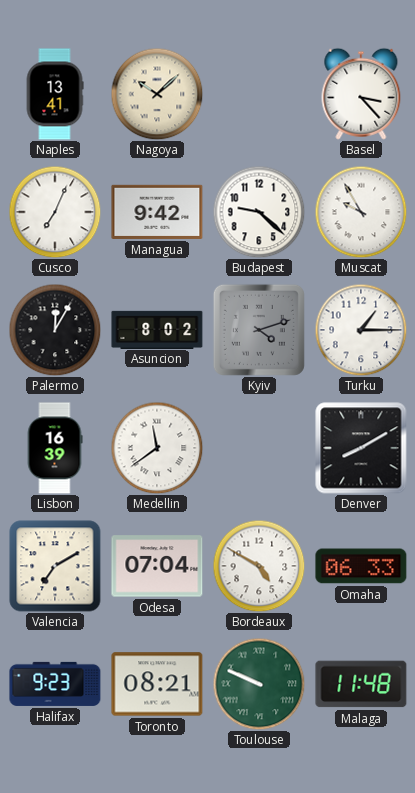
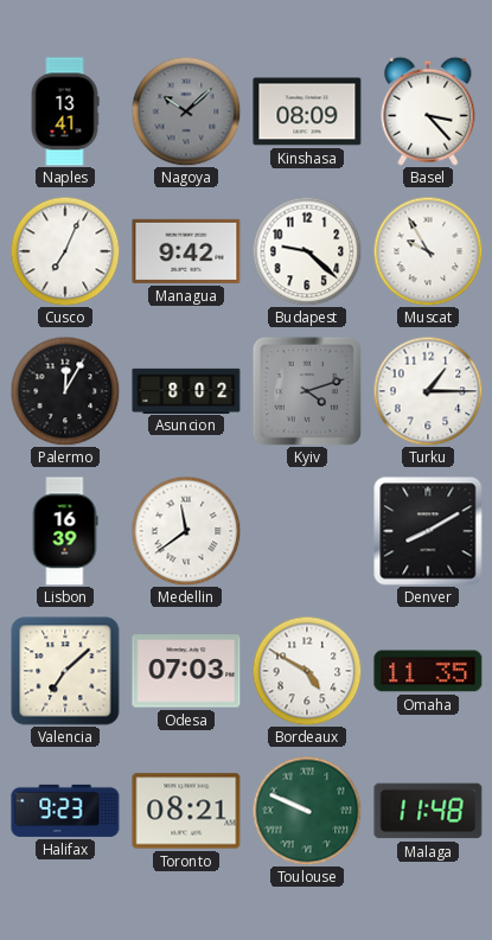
Nagoya dial: cream -> grey (186, 111)
Kinshasa: none -> 08:09 (307, 111)
Valencia: 7:10 -> 7:08 (65, 671)
Odesa: 07:04 -> 07:03 (186, 671)
Omaha: 06:33 -> 11:35 (428, 671)
